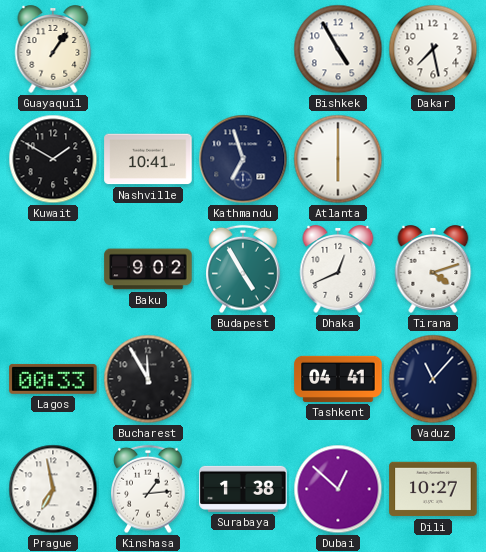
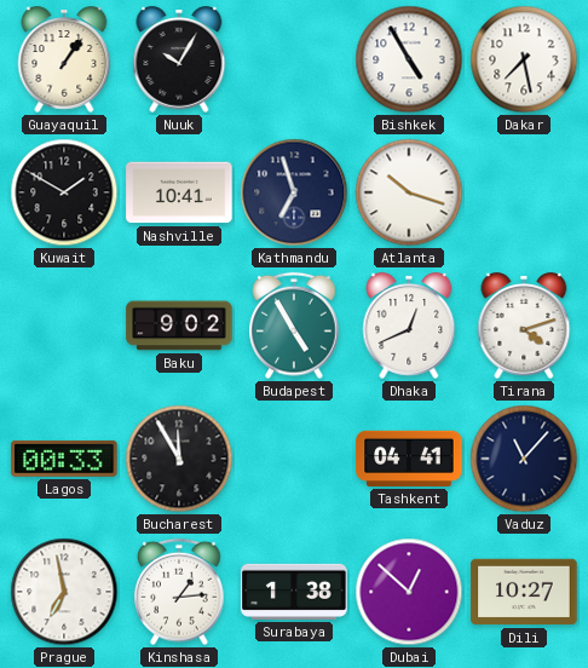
Nuuk: none -> 10:05 (179, 59)
Atlanta: 6:00 -> 10:18 (409, 192)
